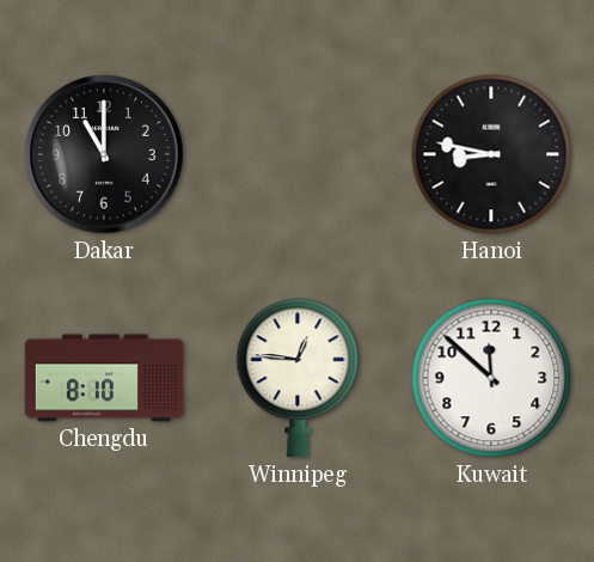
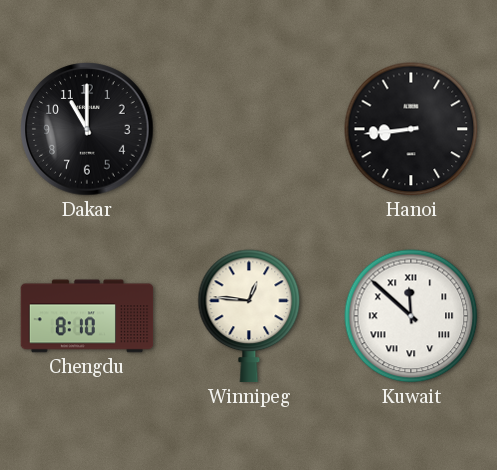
Hanoi: 8:47 -> 8:44 (411, 129)
Kuwait numerals: Arabic -> Roman (411, 316)
